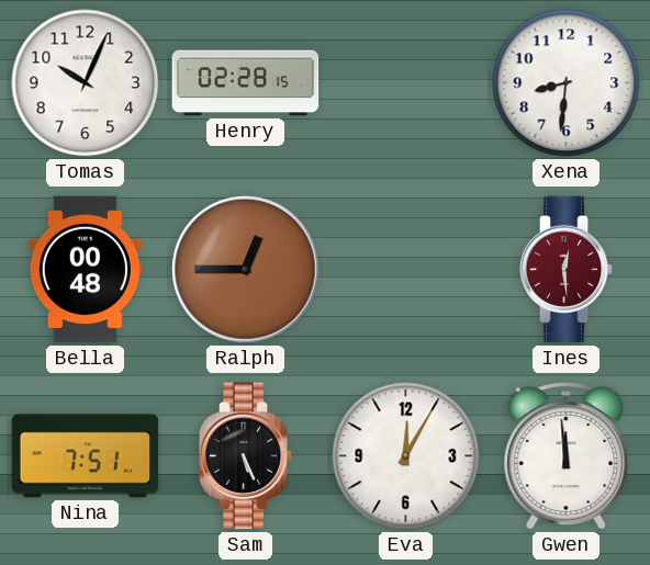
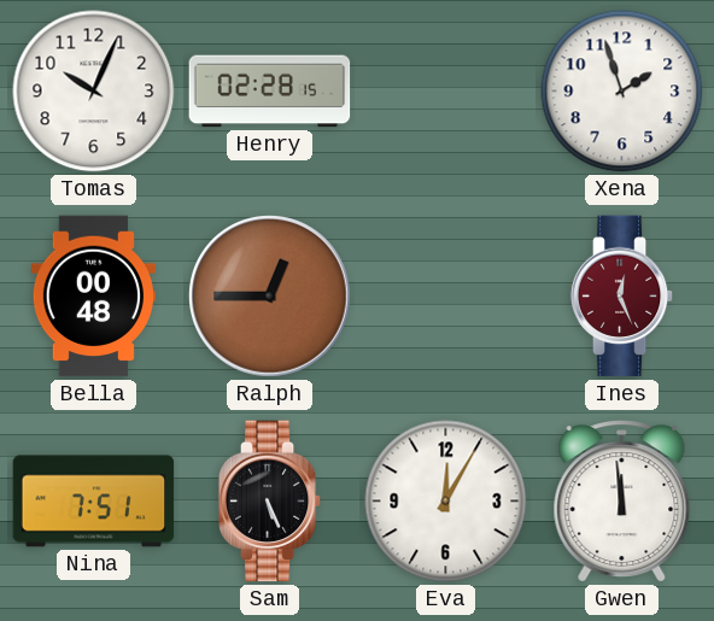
Xena: 8:31 -> 1:57 (622, 92)
Ines: 12:29 -> 12:26 (622, 297)
